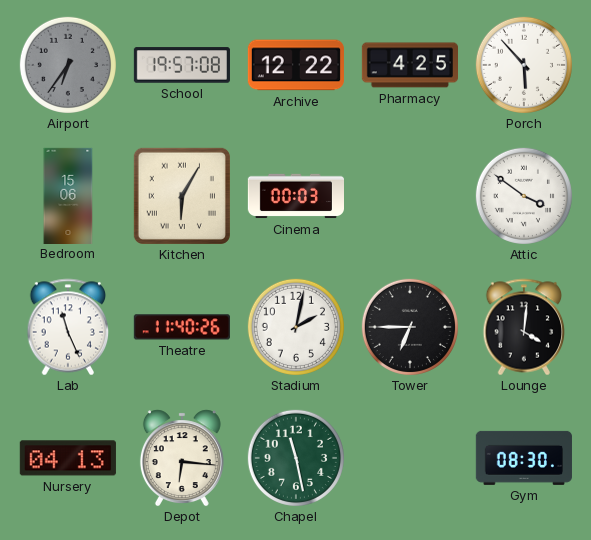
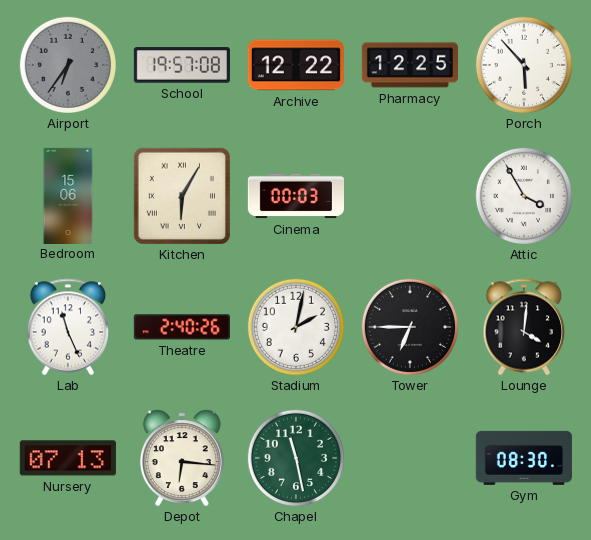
Pharmacy: 4:25 -> 12:25 (409, 65)
Attic: 3:51 -> 3:55 (524, 196)
Theatre: 11:40 -> 2:40 (182, 327)
Nursery: 04:13 -> 07:13 (68, 458)
